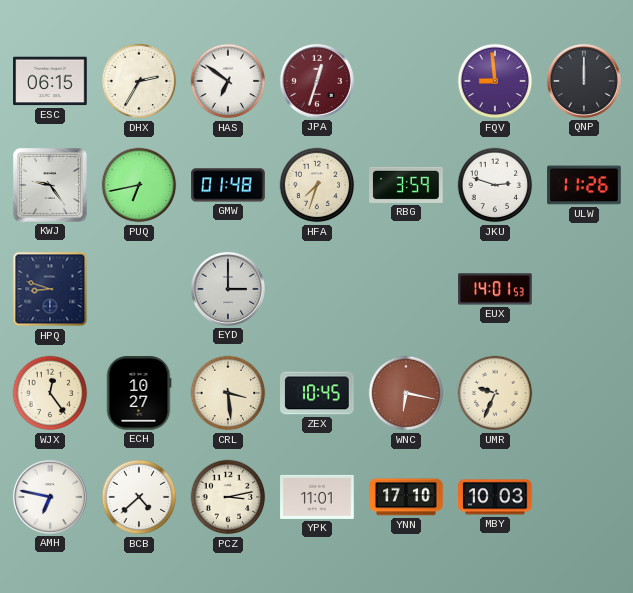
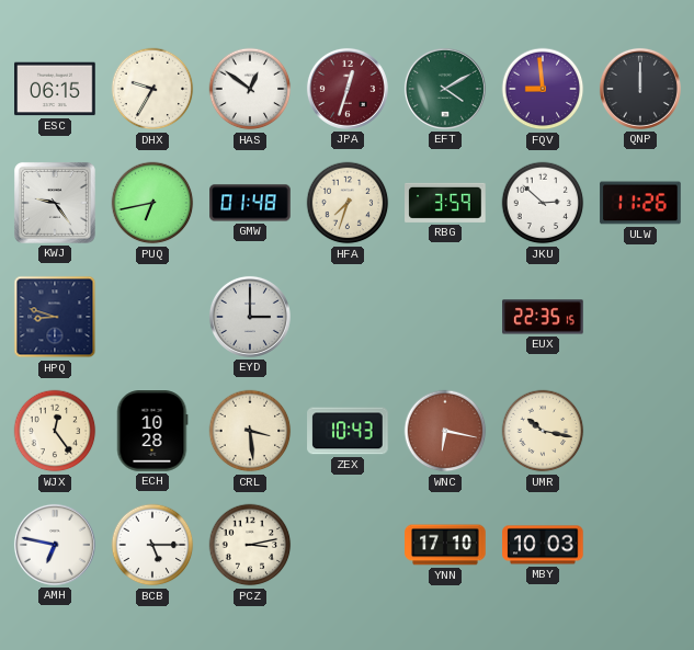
DHX: 2:35 -> 9:35 (152, 89)
HAS: 6:51 -> 12:51 (250, 89)
EFT: none -> 4:10 (445, 89)
JKU: 2:48 -> 2:52 (543, 203)
EUX: 14:01 -> 22:35 (543, 317)
ECH: 10:27 -> 10:28 (152, 431)
ZEX: 10:45 -> 10:43 (348, 431)
UMR: 9:34 -> 10:17 (543, 431)
BCB: 4:38 -> 5:15 (152, 545)
YPK: 11:01 -> none (317, 497)
